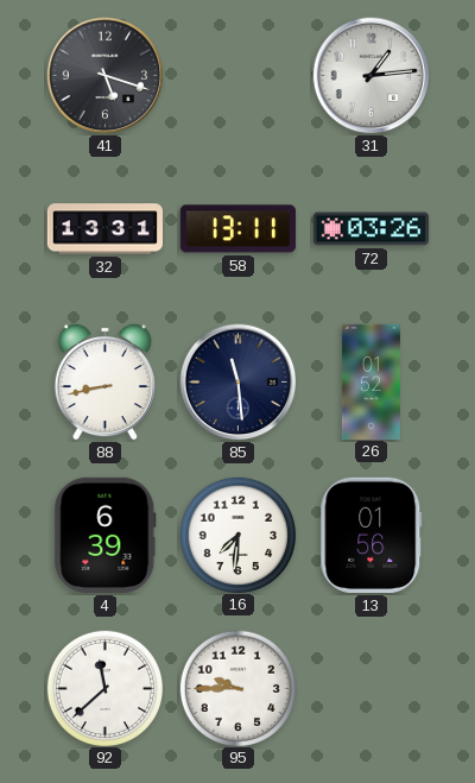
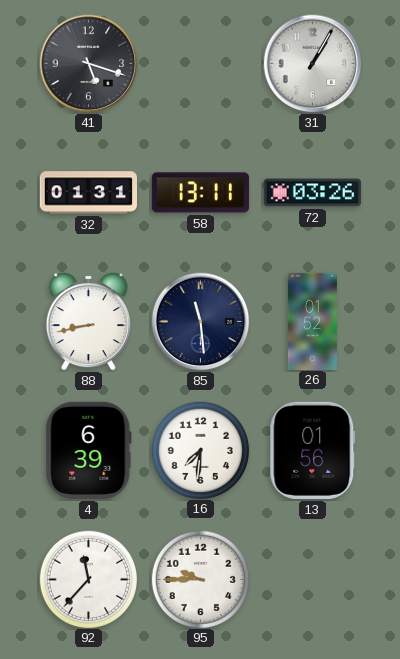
31: 1:14 -> 1:05 (313, 64)
32: 13:31 -> 01:31 (88, 193)
92: 11:38 -> 11:37 (88, 579)
